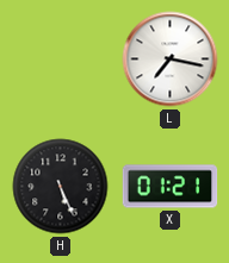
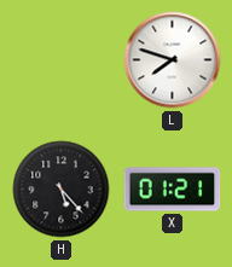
L: 7:17 -> 7:48 (173, 60)
H: 5:26 -> 5:23 (62, 190)
